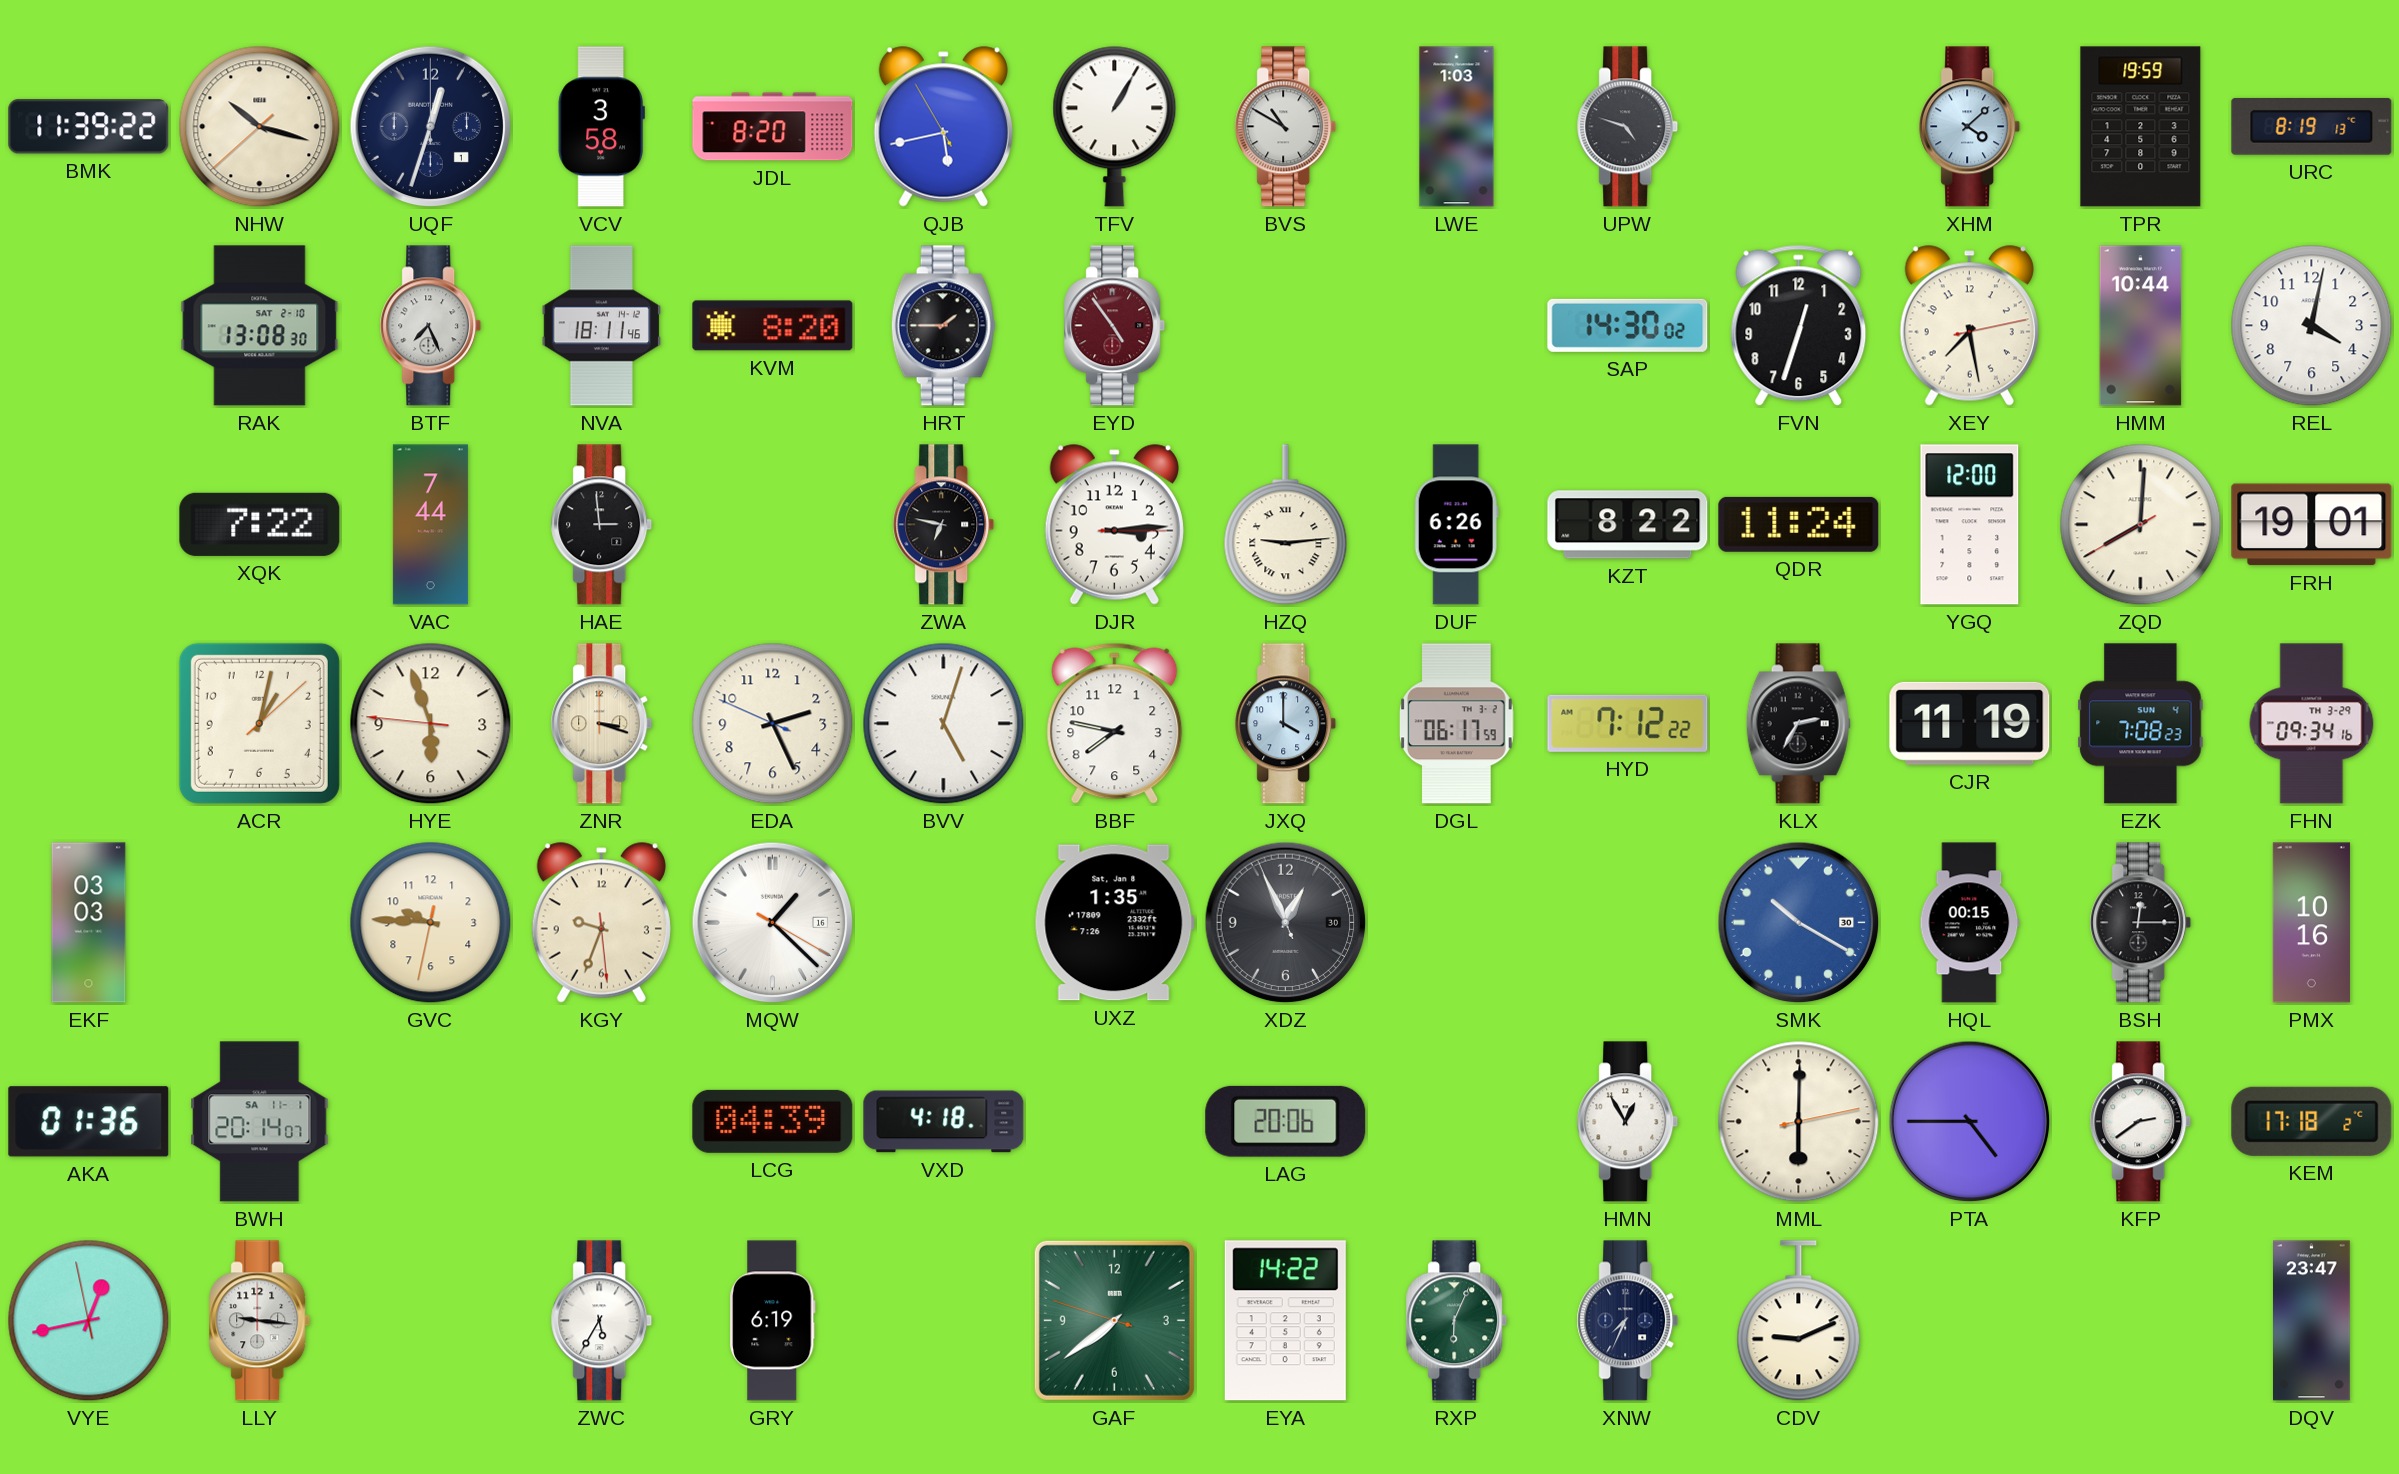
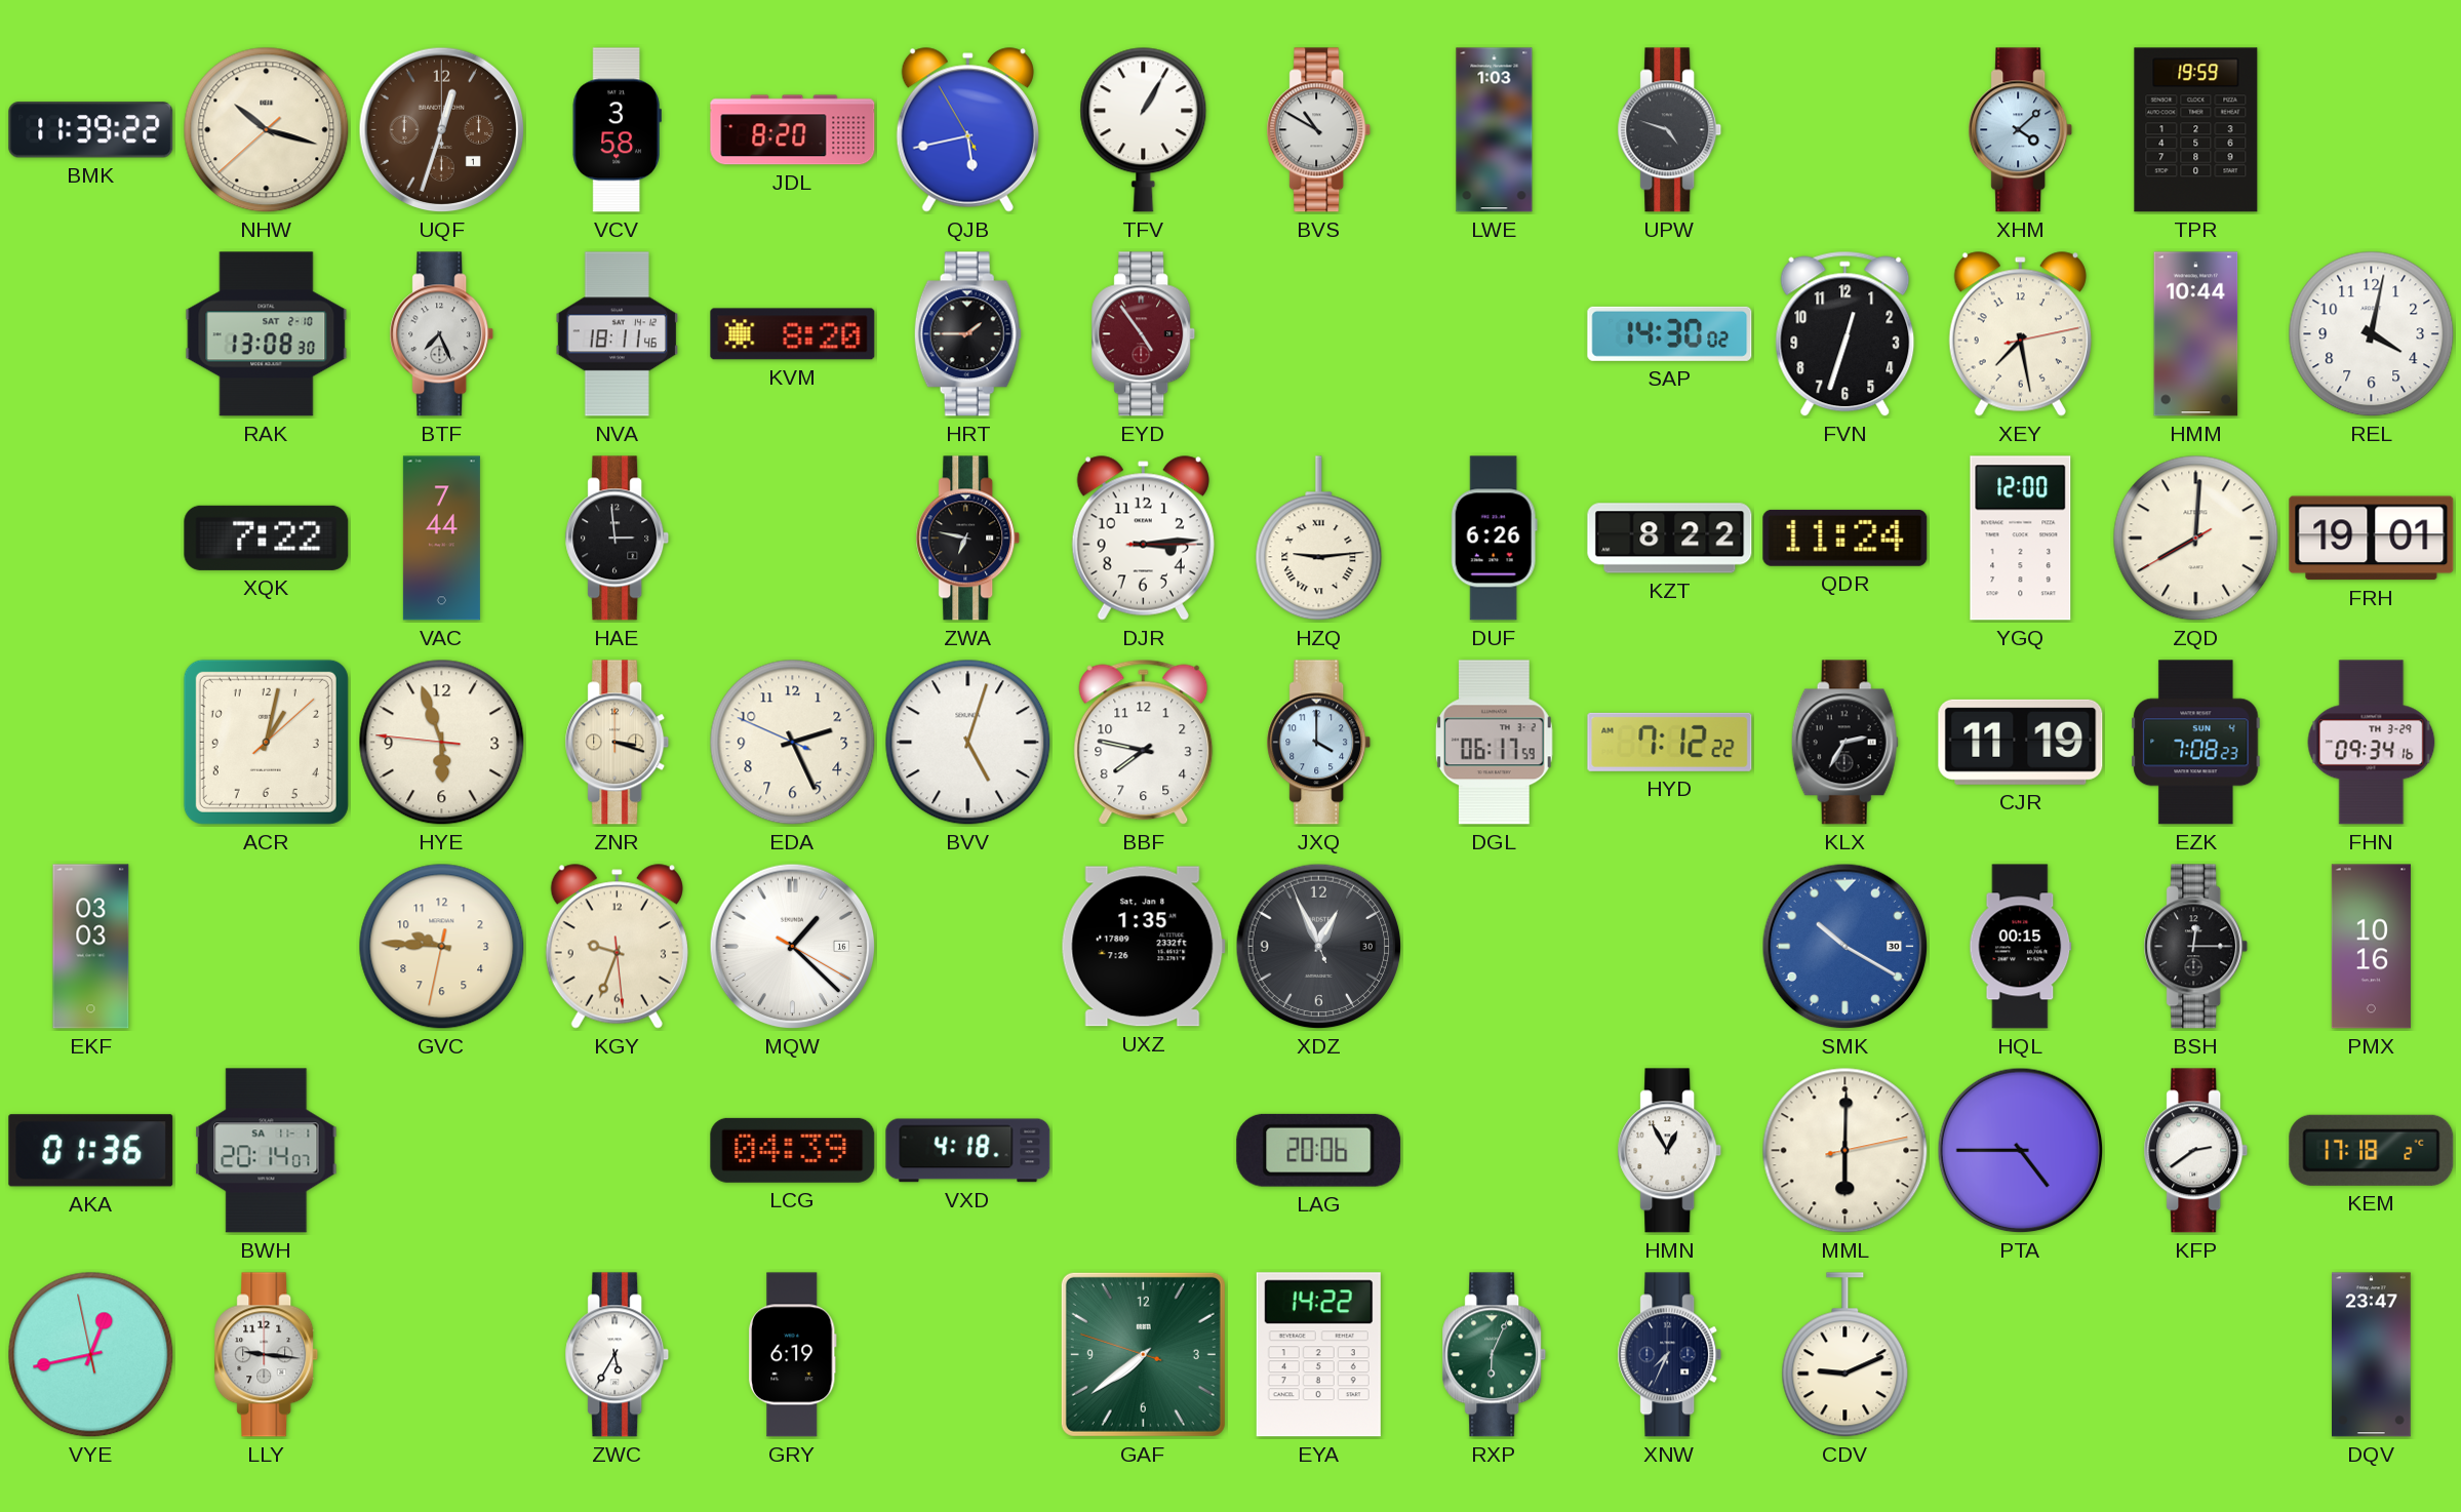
UQF dial: navy -> brown (442, 130)
URC: 8:19 -> none (2312, 127)
